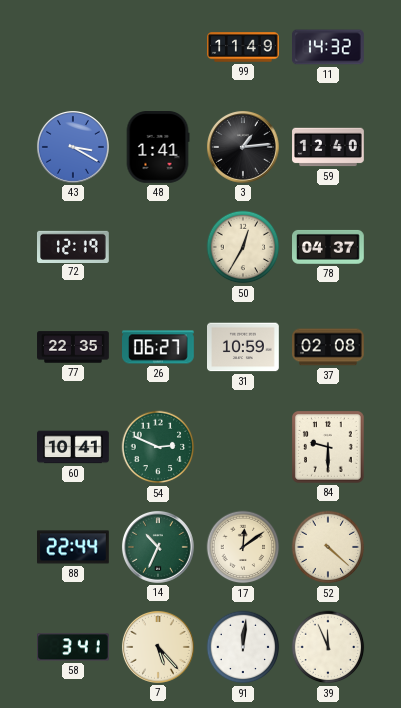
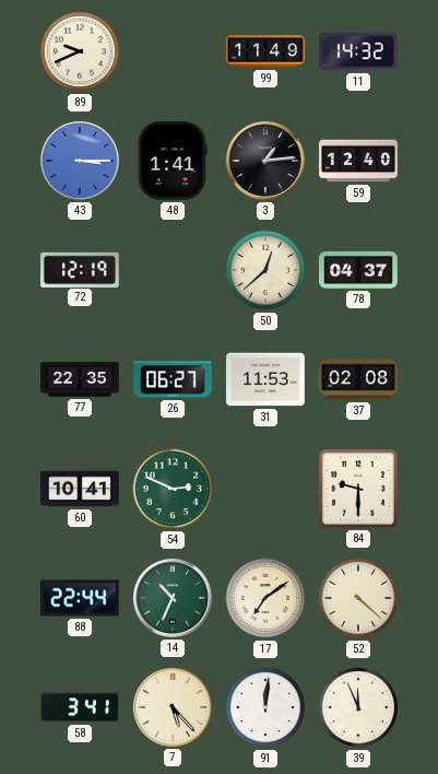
89: none -> 9:41 (80, 51)
43: 3:20 -> 3:15 (80, 161)
50: 12:35 -> 12:38 (265, 270)
31: 10:59 -> 11:53 (267, 379)
17: 12:09 -> 7:09 (265, 598)
